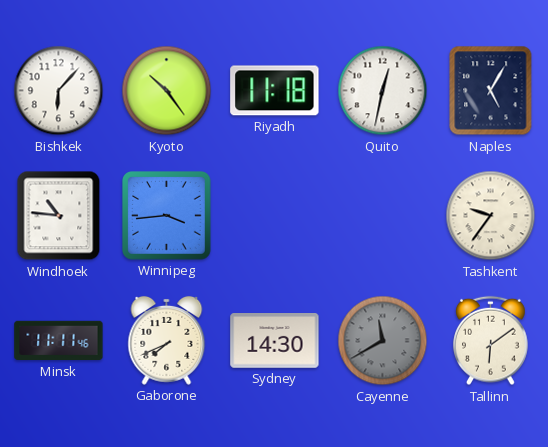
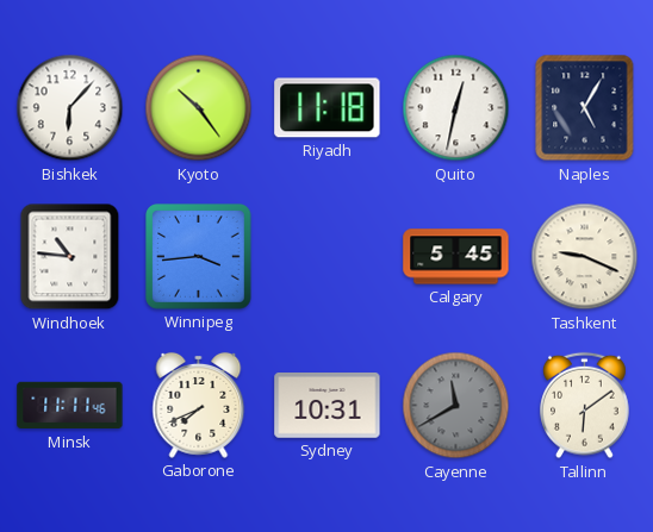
Calgary: none -> 5:45 (456, 257)
Tashkent: 9:36 -> 9:19 (585, 257)
Sydney: 14:30 -> 10:31 (328, 406)
